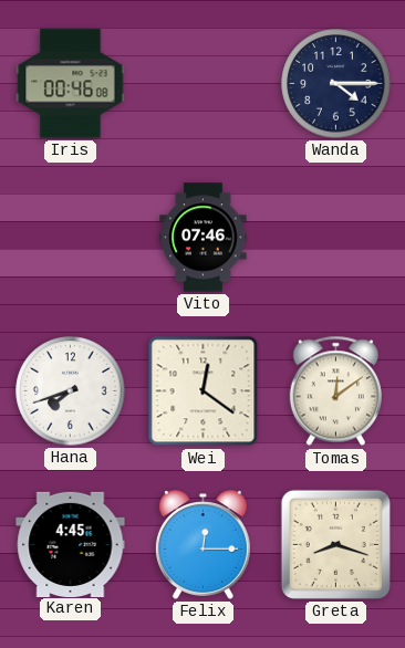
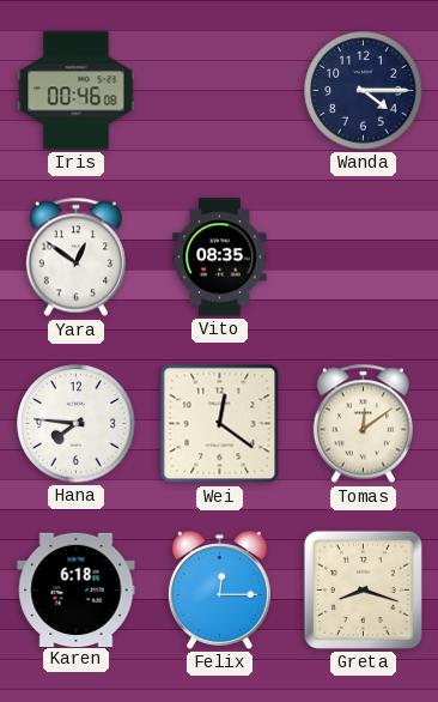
Yara: none -> 12:51 (75, 258)
Vito: 07:46 -> 08:35 (220, 258)
Hana: 7:42 -> 7:46 (77, 424)
Karen: 4:45 -> 6:18 (77, 589)
